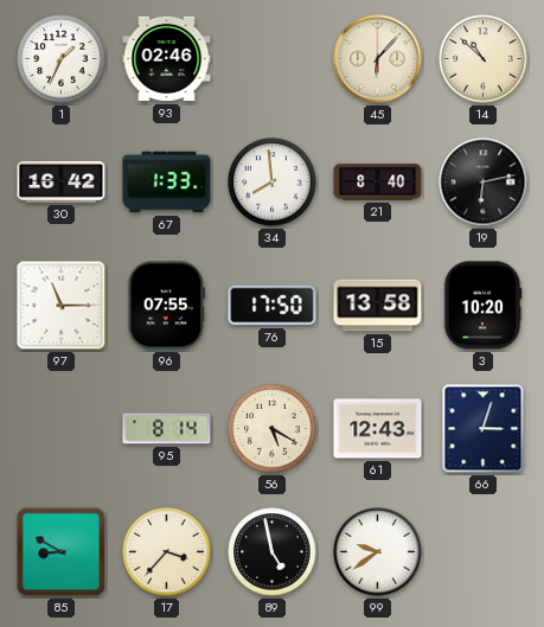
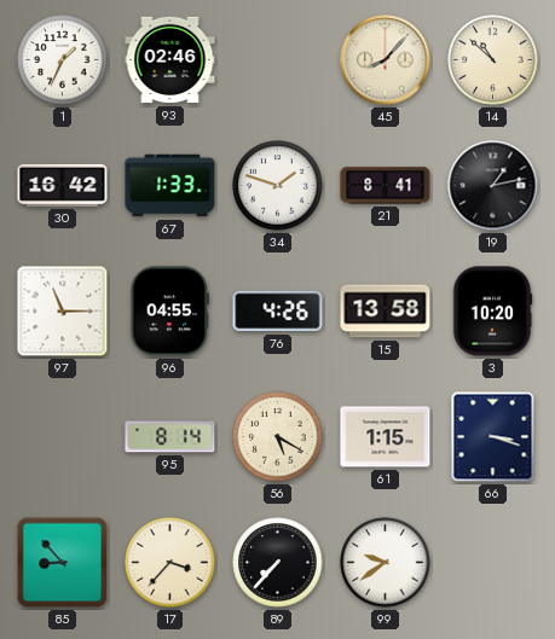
45: 6:07 -> 8:07 (386, 60)
34: 7:59 -> 1:48 (278, 186)
21: 8:40 -> 8:41 (386, 186)
19: 6:13 -> 1:13 (493, 186)
96: 07:55 -> 04:55 (170, 312)
76: 17:50 -> 4:26 (278, 312)
61: 12:43 -> 1:15 (386, 437)
66: 3:03 -> 3:18 (493, 437)
85: 8:50 -> 8:53 (63, 563)
89: 4:58 -> 7:37 (278, 563)
